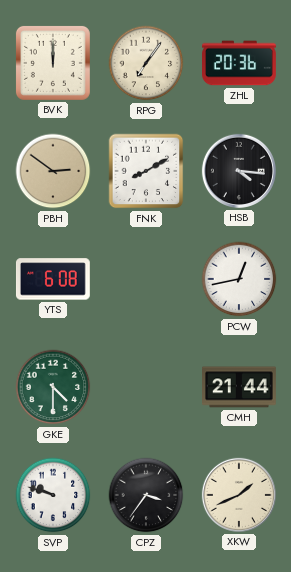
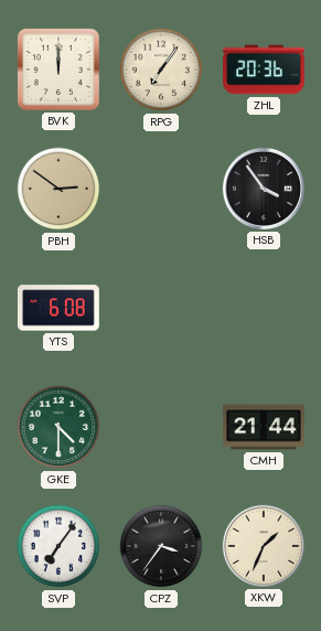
FNK: 8:10 -> none (146, 171)
HSB: 4:16 -> 3:54 (264, 189)
PCW: 12:43 -> none (239, 279)
SVP: 9:48 -> 7:06 (58, 546)
XKW: 1:41 -> 1:34 (264, 546)
